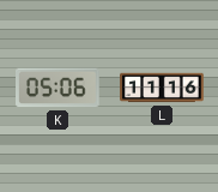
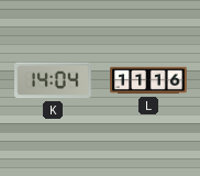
K: 05:06 -> 14:04 (54, 80)
